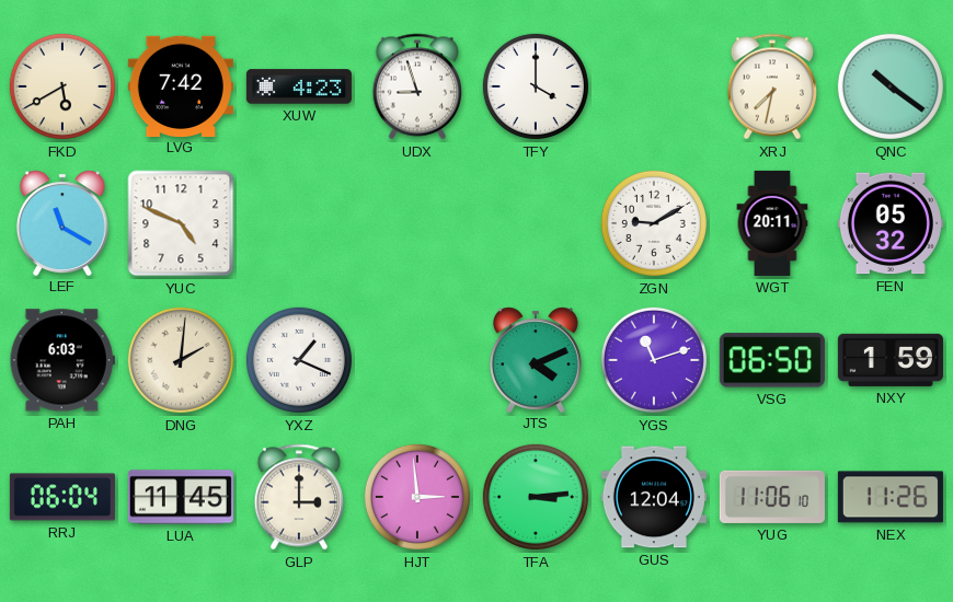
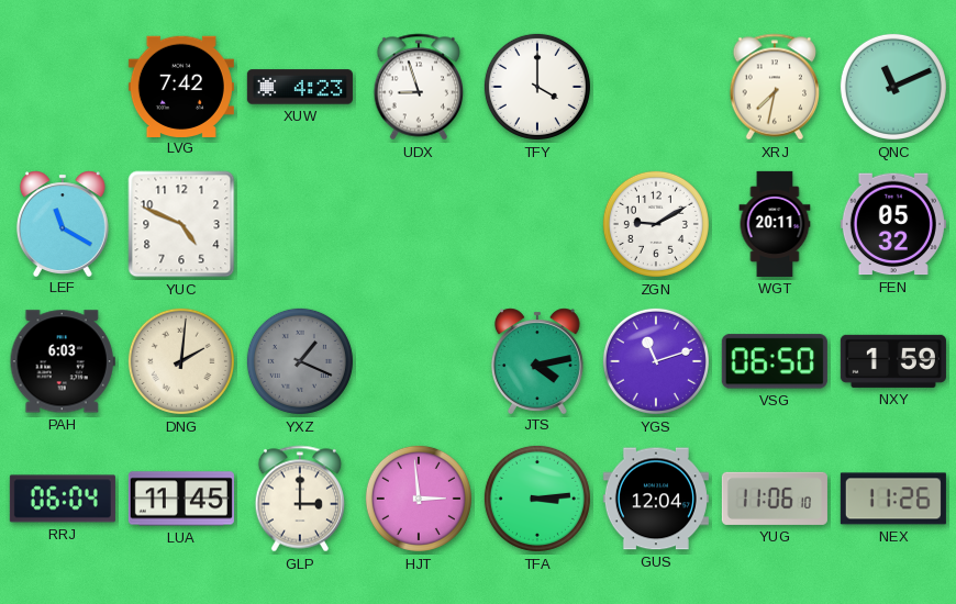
FKD: 5:40 -> none (62, 86)
QNC: 10:21 -> 11:11 (893, 87)
YXZ dial: white -> grey (300, 361)
JTS: 4:11 -> 4:13 (537, 360)
